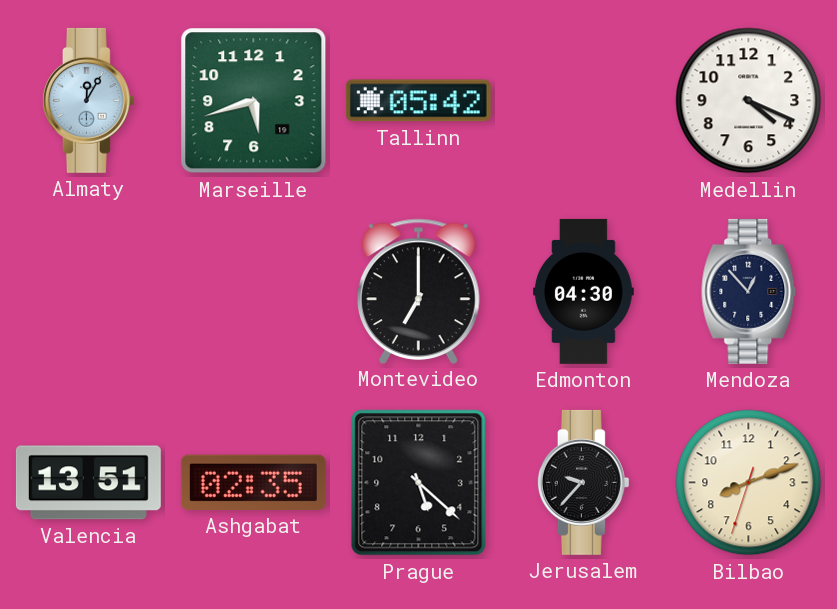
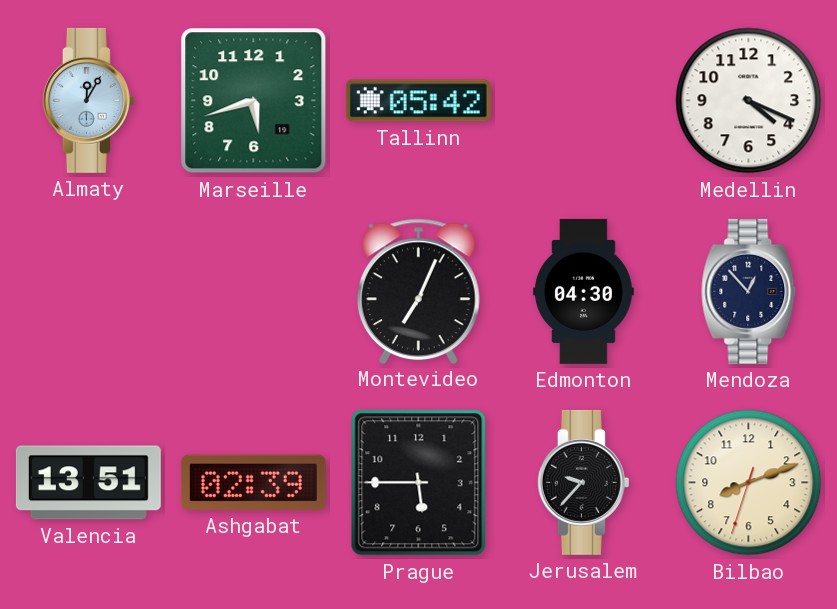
Montevideo: 7:00 -> 7:04 (419, 291)
Ashgabat: 02:35 -> 02:39 (253, 482)
Prague: 5:22 -> 5:45 (419, 483)
